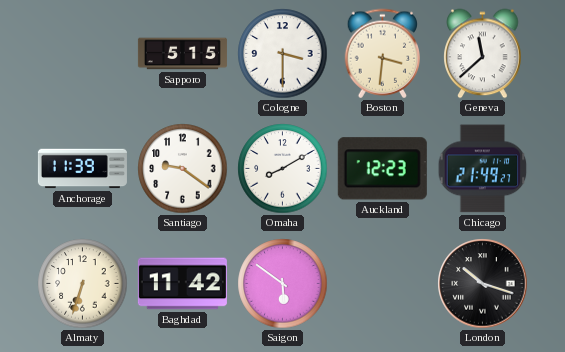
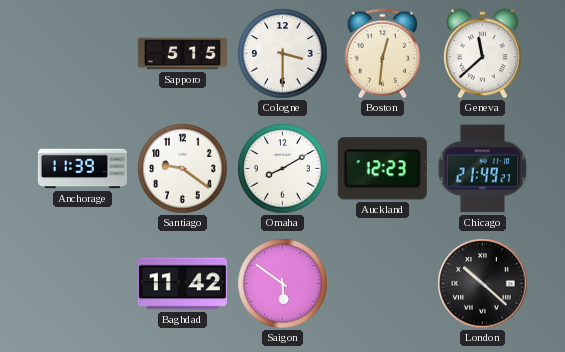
Boston: 3:31 -> 12:31 (382, 54)
Almaty: 6:33 -> none (83, 284)
London: 10:18 -> 10:22 (483, 284)
